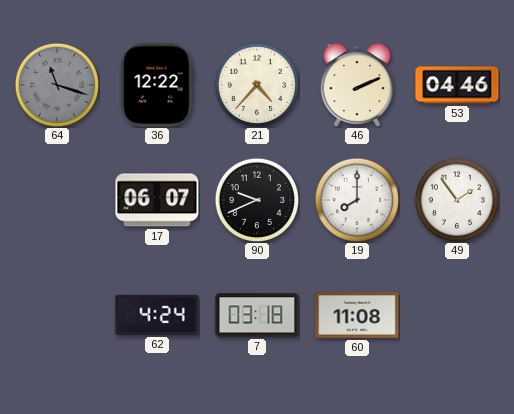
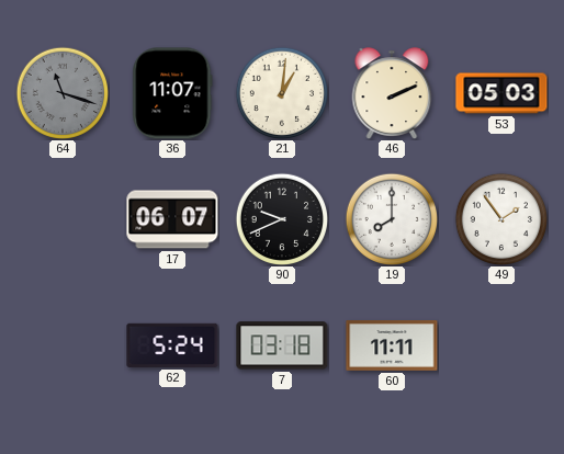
36: 12:22 -> 11:07 (172, 93)
21: 4:37 -> 1:01 (281, 92)
53: 04:46 -> 05:03 (501, 93)
62: 4:24 -> 5:24 (172, 345)
60: 11:08 -> 11:11 (392, 347)
